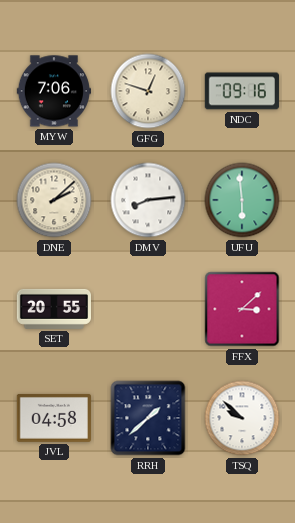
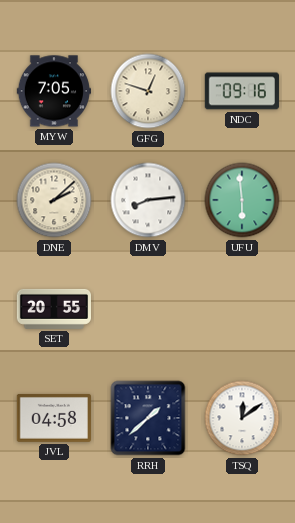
MYW: 7:06 -> 7:05 (53, 91)
FFX: 3:08 -> none (242, 309)
TSQ: 9:52 -> 12:09 (242, 418)
